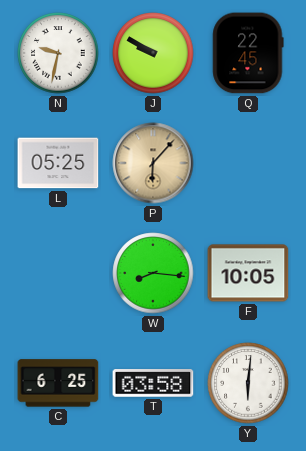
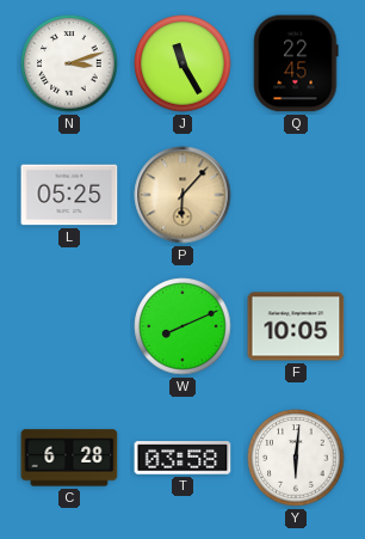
N: 9:32 -> 3:12 (69, 63)
J: 9:50 -> 11:25 (182, 63)
W: 8:16 -> 8:11 (182, 326)
C: 6:25 -> 6:28 (69, 458)
